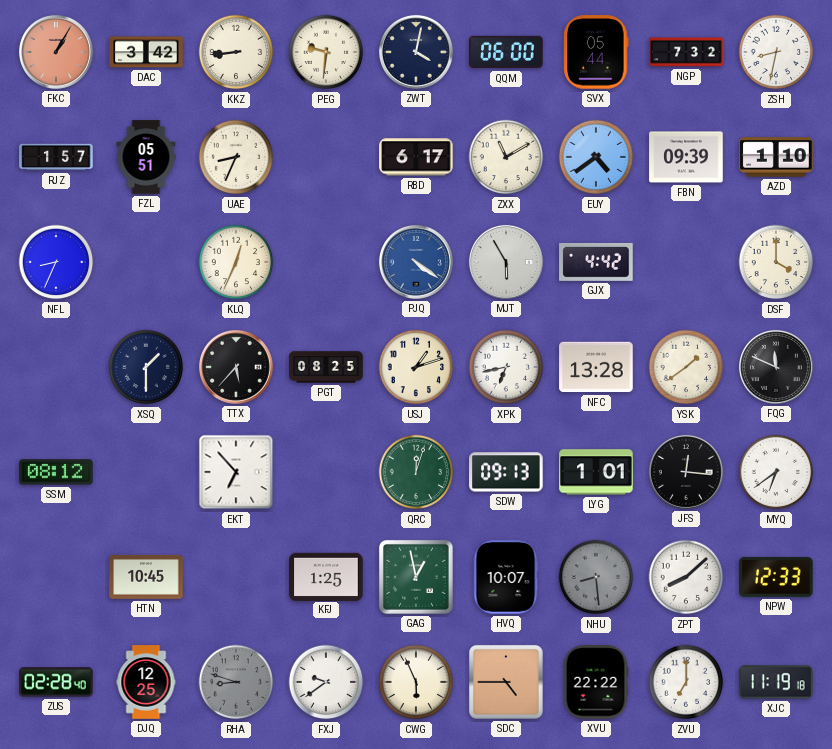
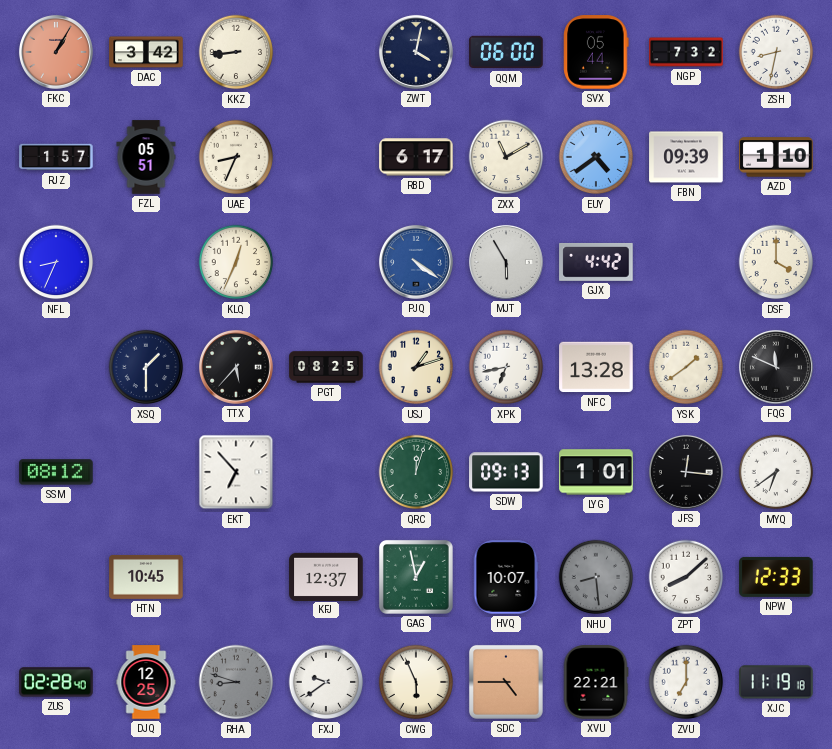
PEG: 9:31 -> none (326, 52)
KFJ: 1:25 -> 12:37 (326, 576)
XVU: 22:22 -> 22:21 (596, 682)
